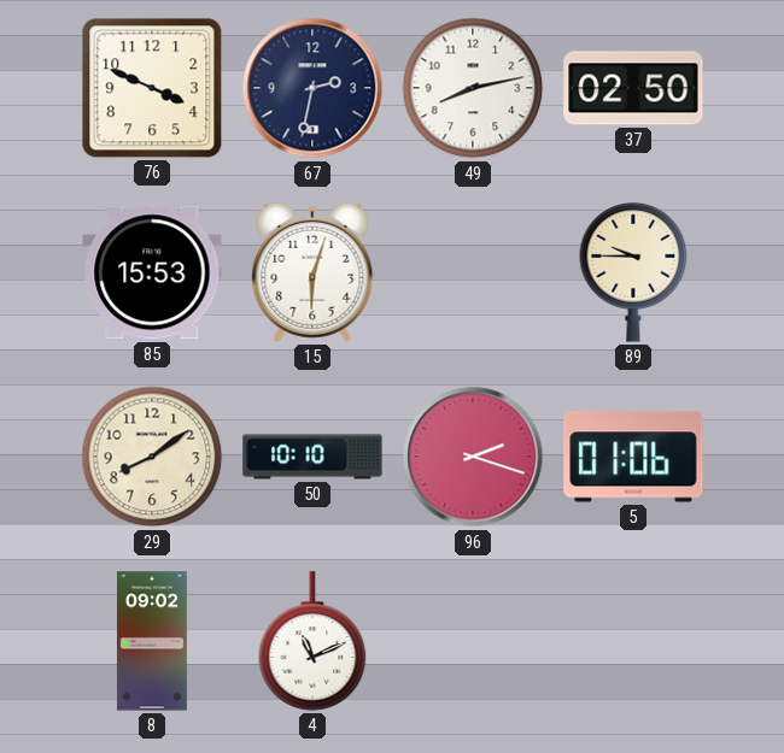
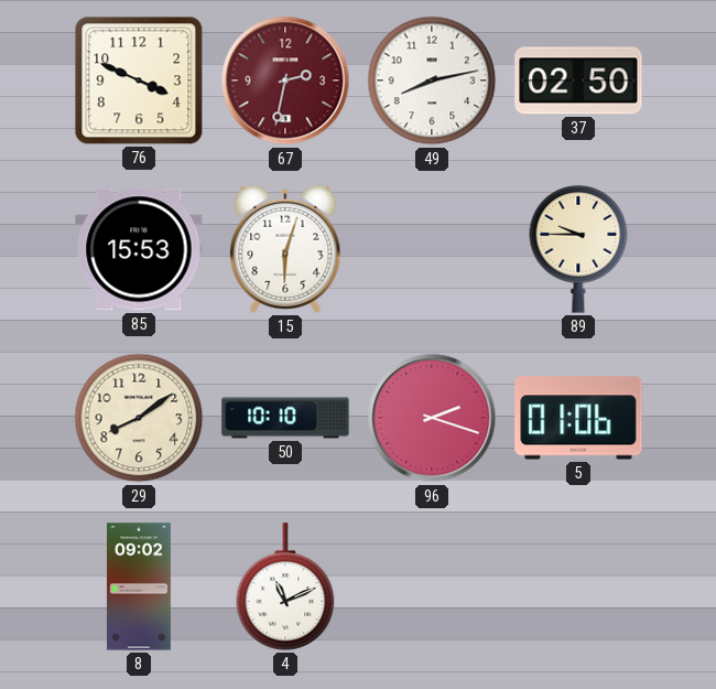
67 dial: navy -> burgundy (285, 80)
